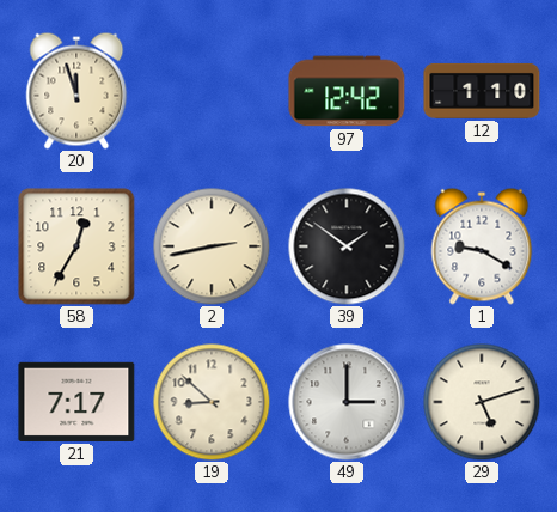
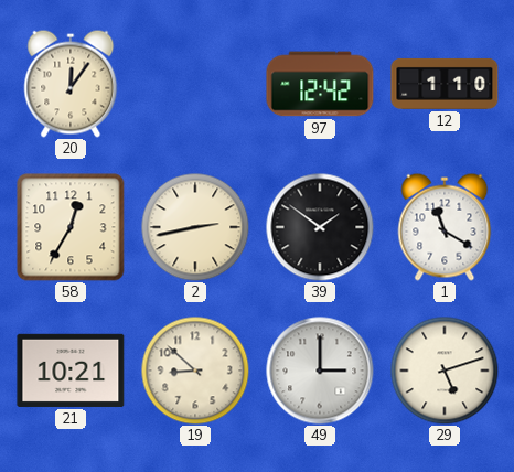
20: 11:57 -> 12:06 (71, 84)
1: 9:20 -> 11:20 (445, 227)
21: 7:17 -> 10:21 (71, 371)
